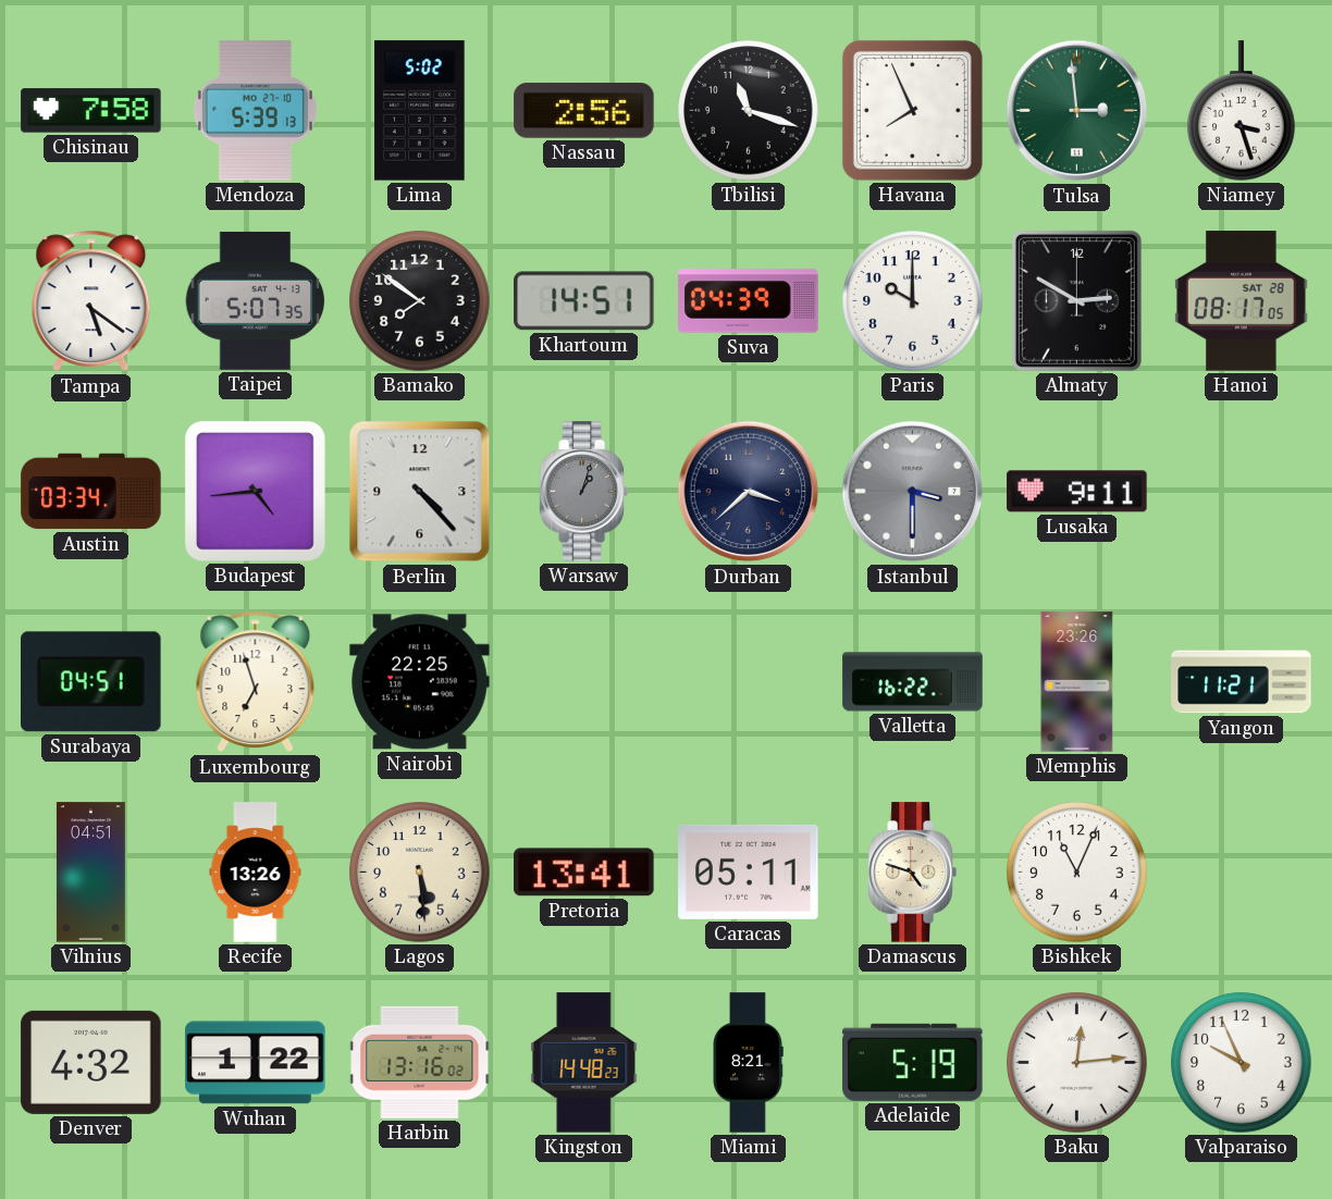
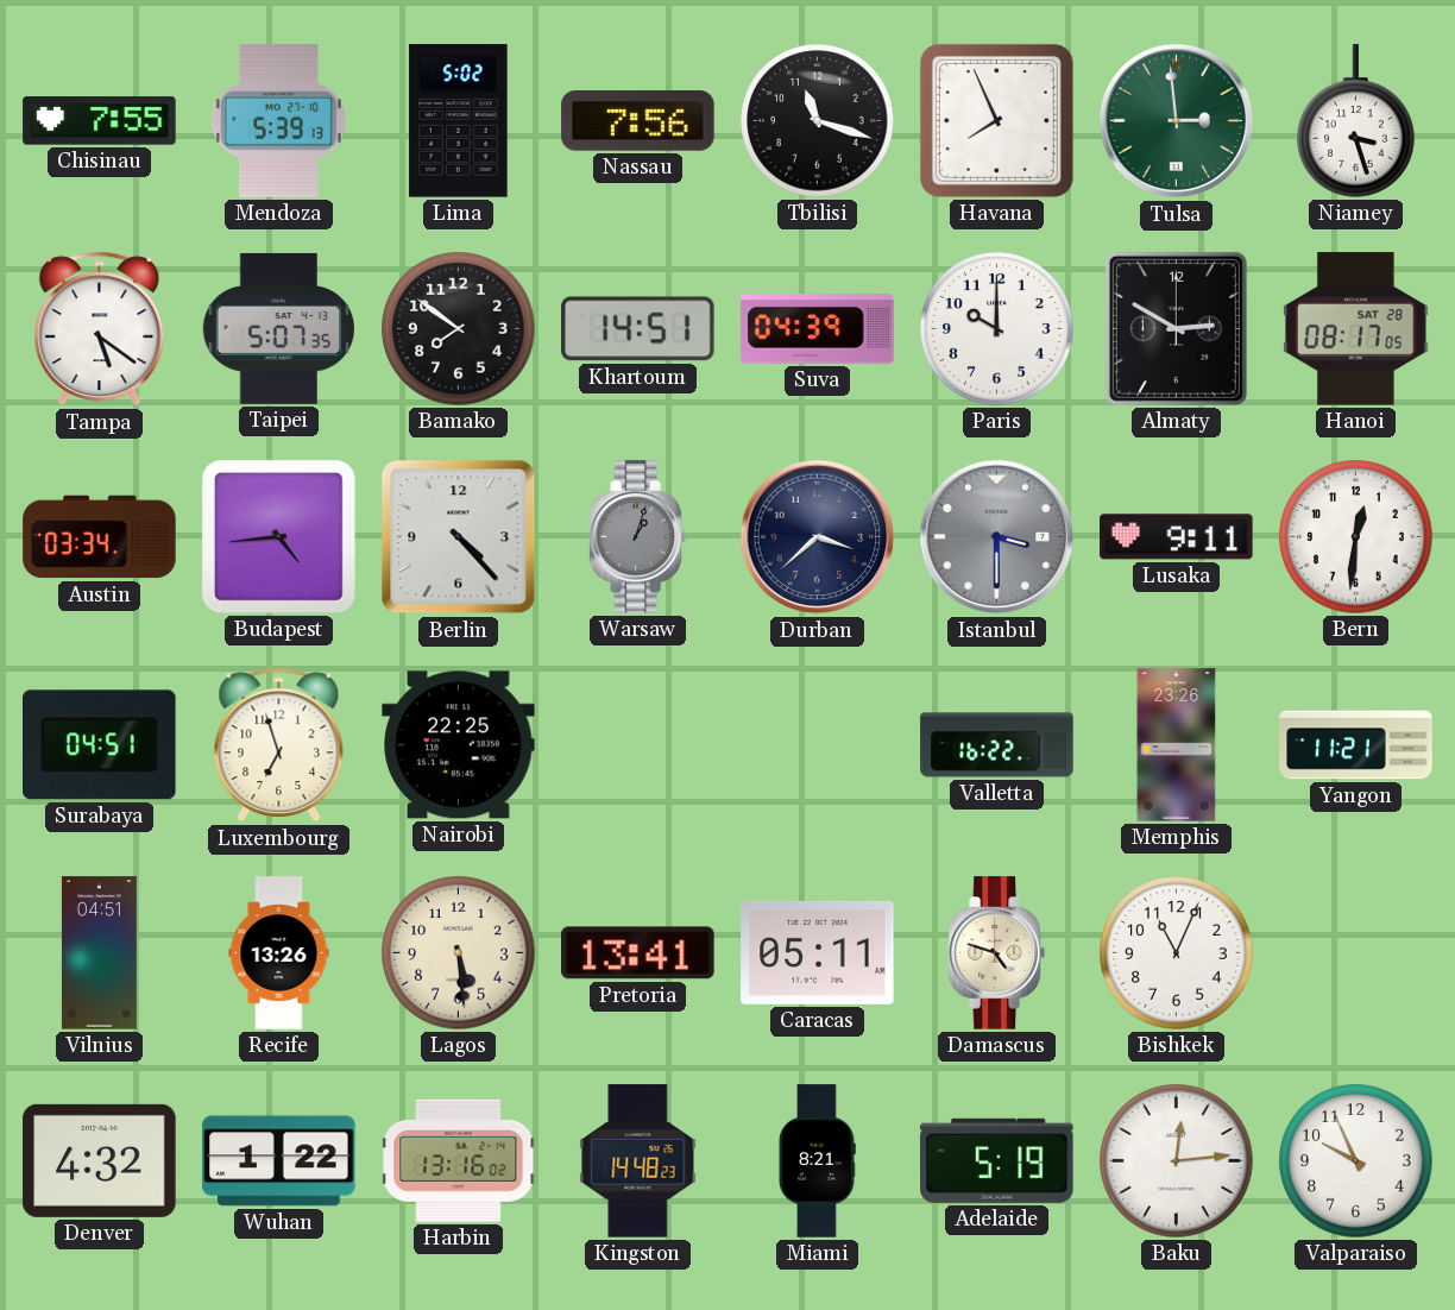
Chisinau: 7:58 -> 7:55 (100, 121)
Nassau: 2:56 -> 7:56 (638, 121)
Bern: none -> 12:31 (1356, 537)
